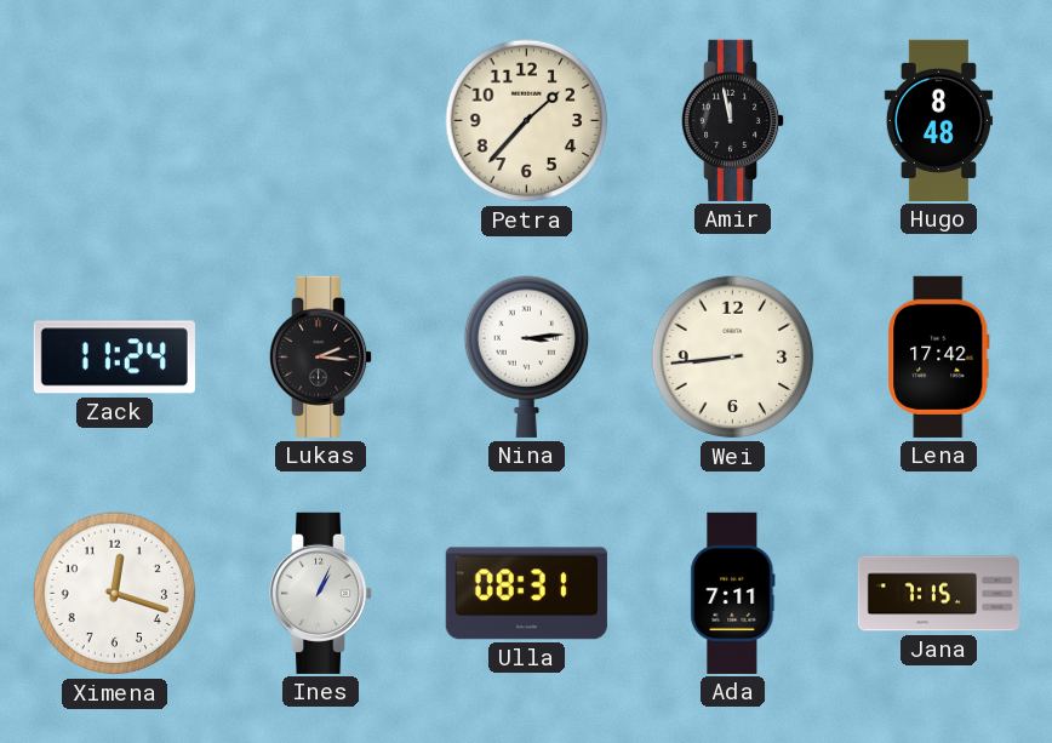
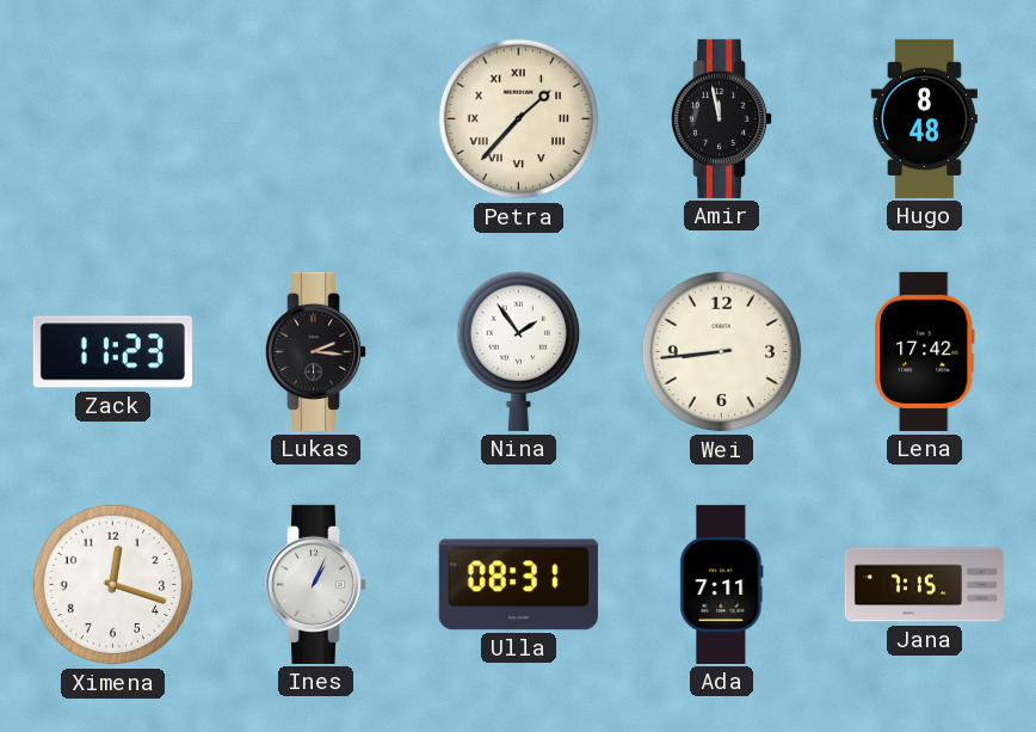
Petra numerals: Arabic -> Roman (519, 119)
Zack: 11:24 -> 11:23 (112, 352)
Nina: 3:14 -> 1:54 (519, 351)
